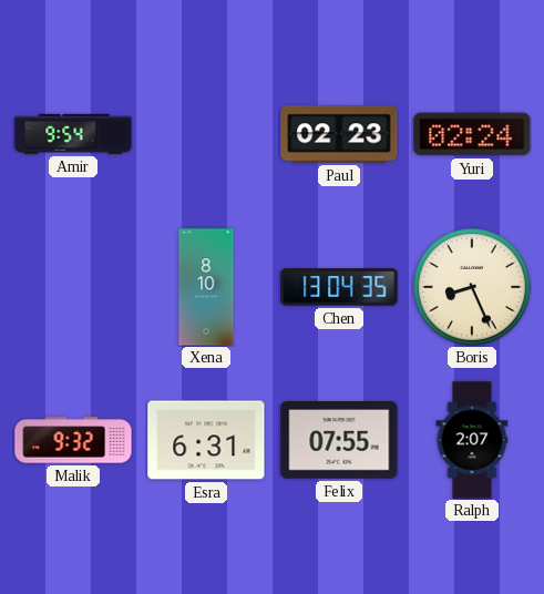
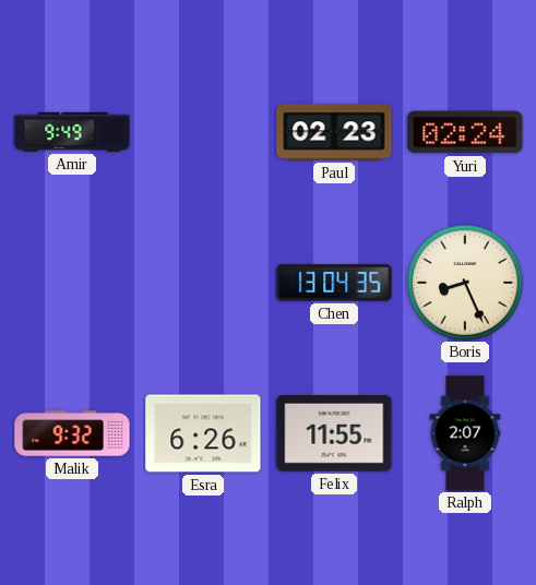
Amir: 9:54 -> 9:49 (72, 132)
Xena: 8:10 -> none (206, 287)
Esra: 6:31 -> 6:26 (203, 433)
Felix: 07:55 -> 11:55 (334, 434)
